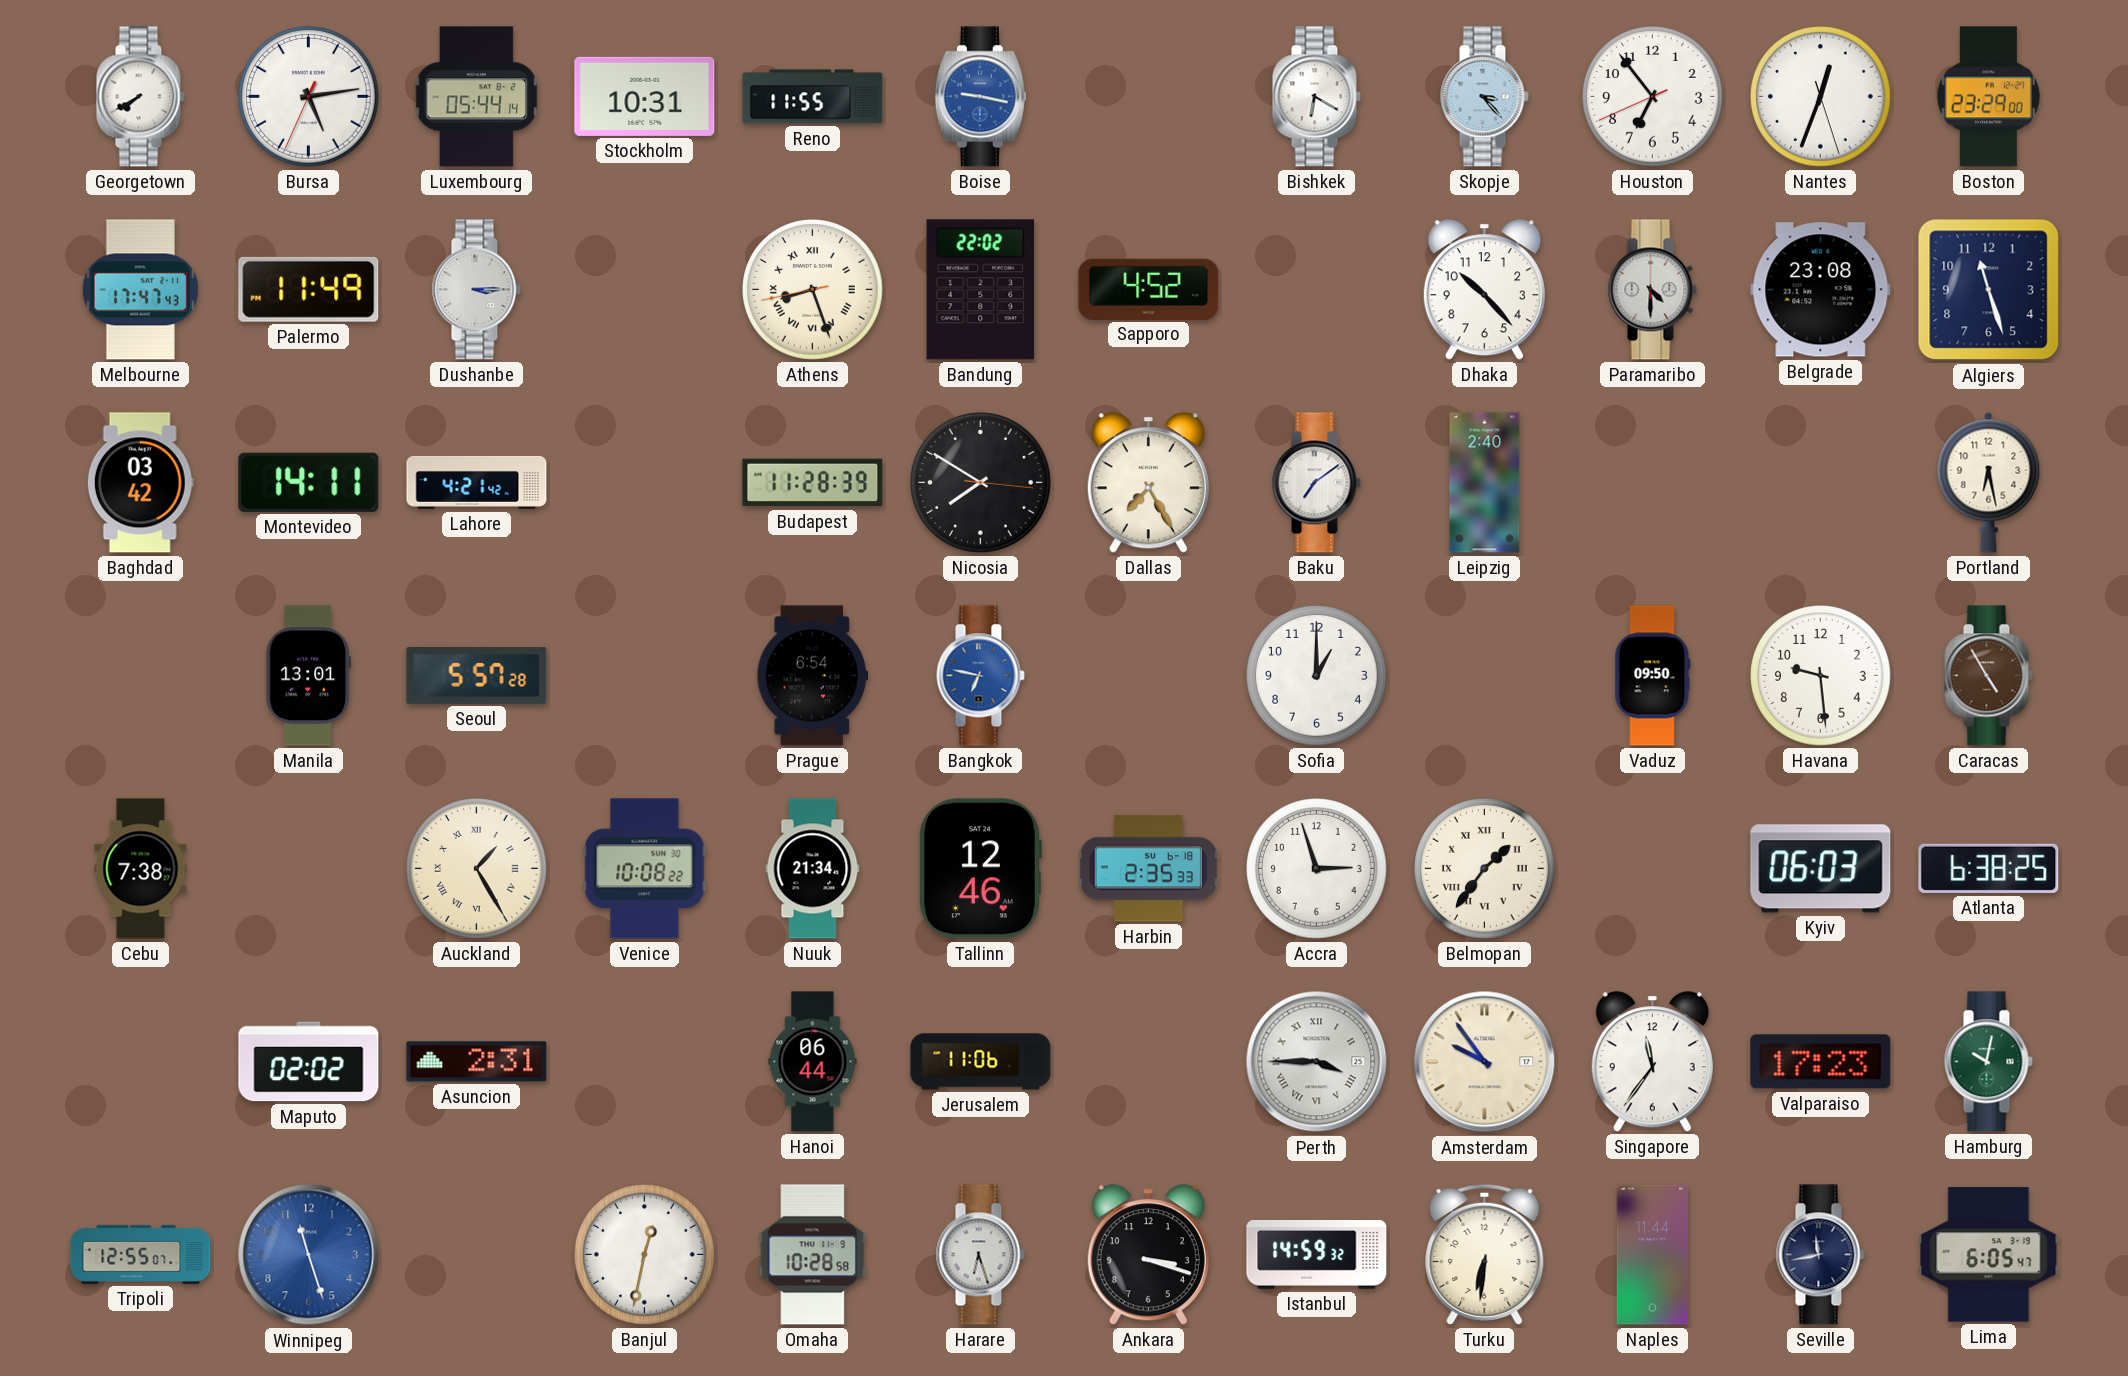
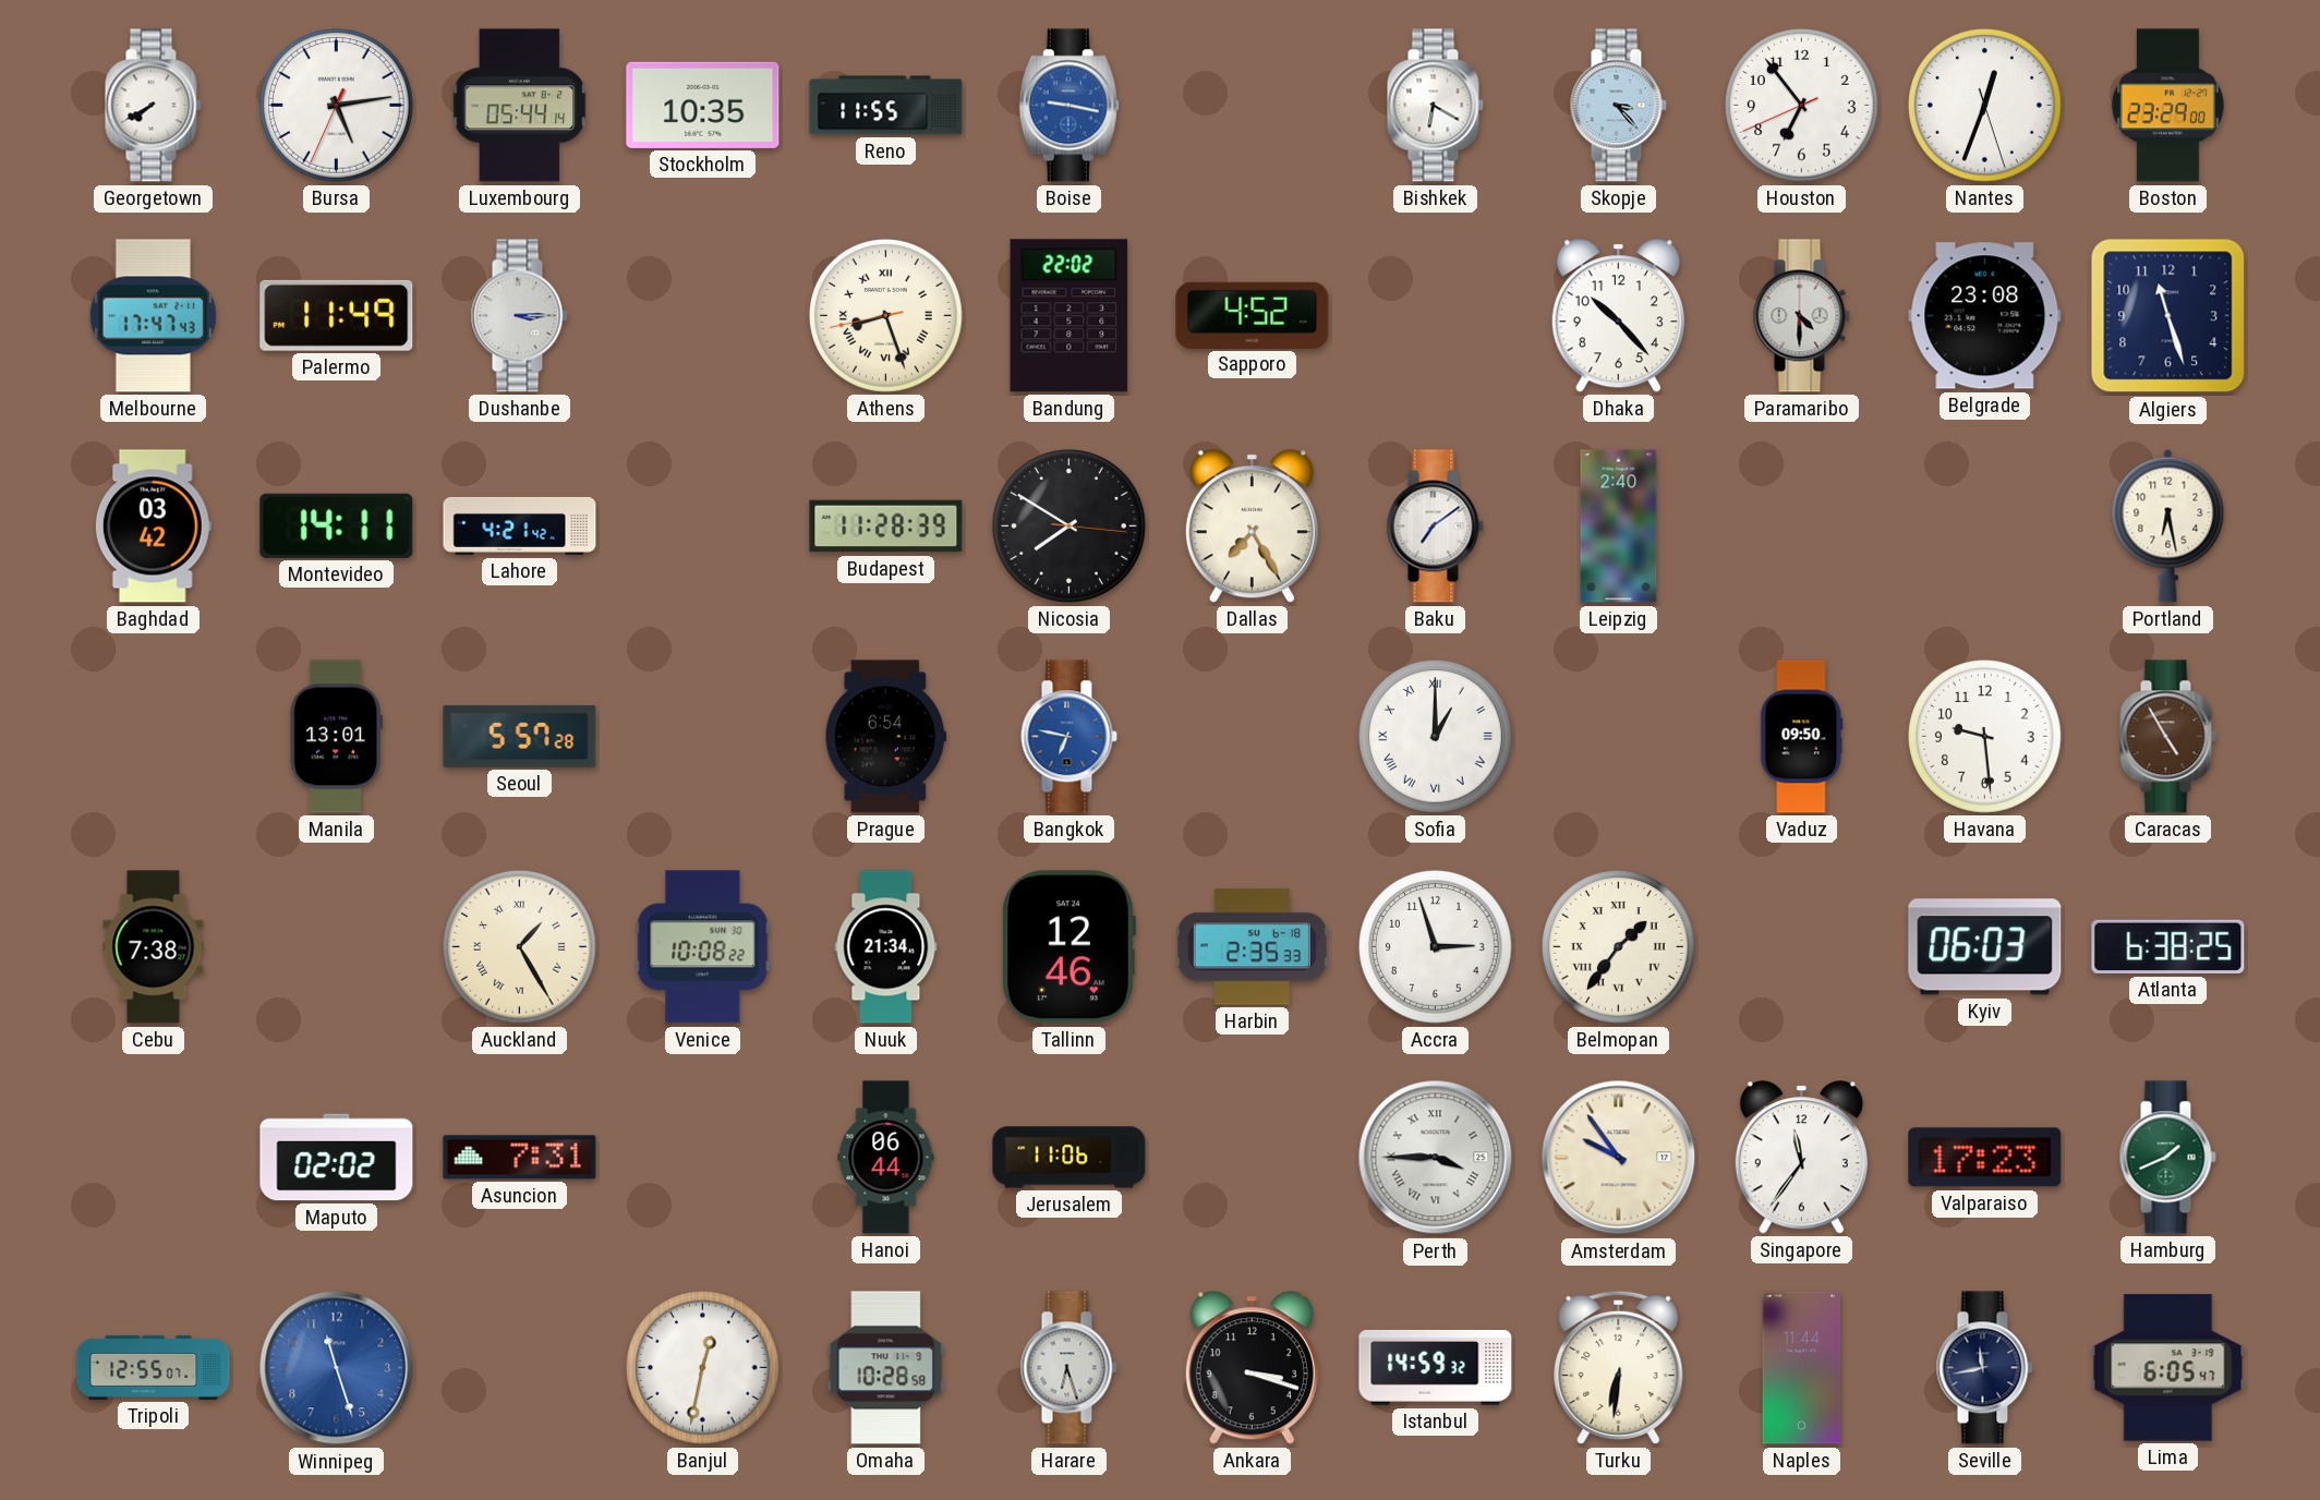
Stockholm: 10:31 -> 10:35 (703, 105)
Sofia numerals: Arabic -> Roman (1436, 737)
Asuncion: 2:31 -> 7:31 (520, 1158)
Hamburg: 10:02 -> 1:41 (2167, 1158)
